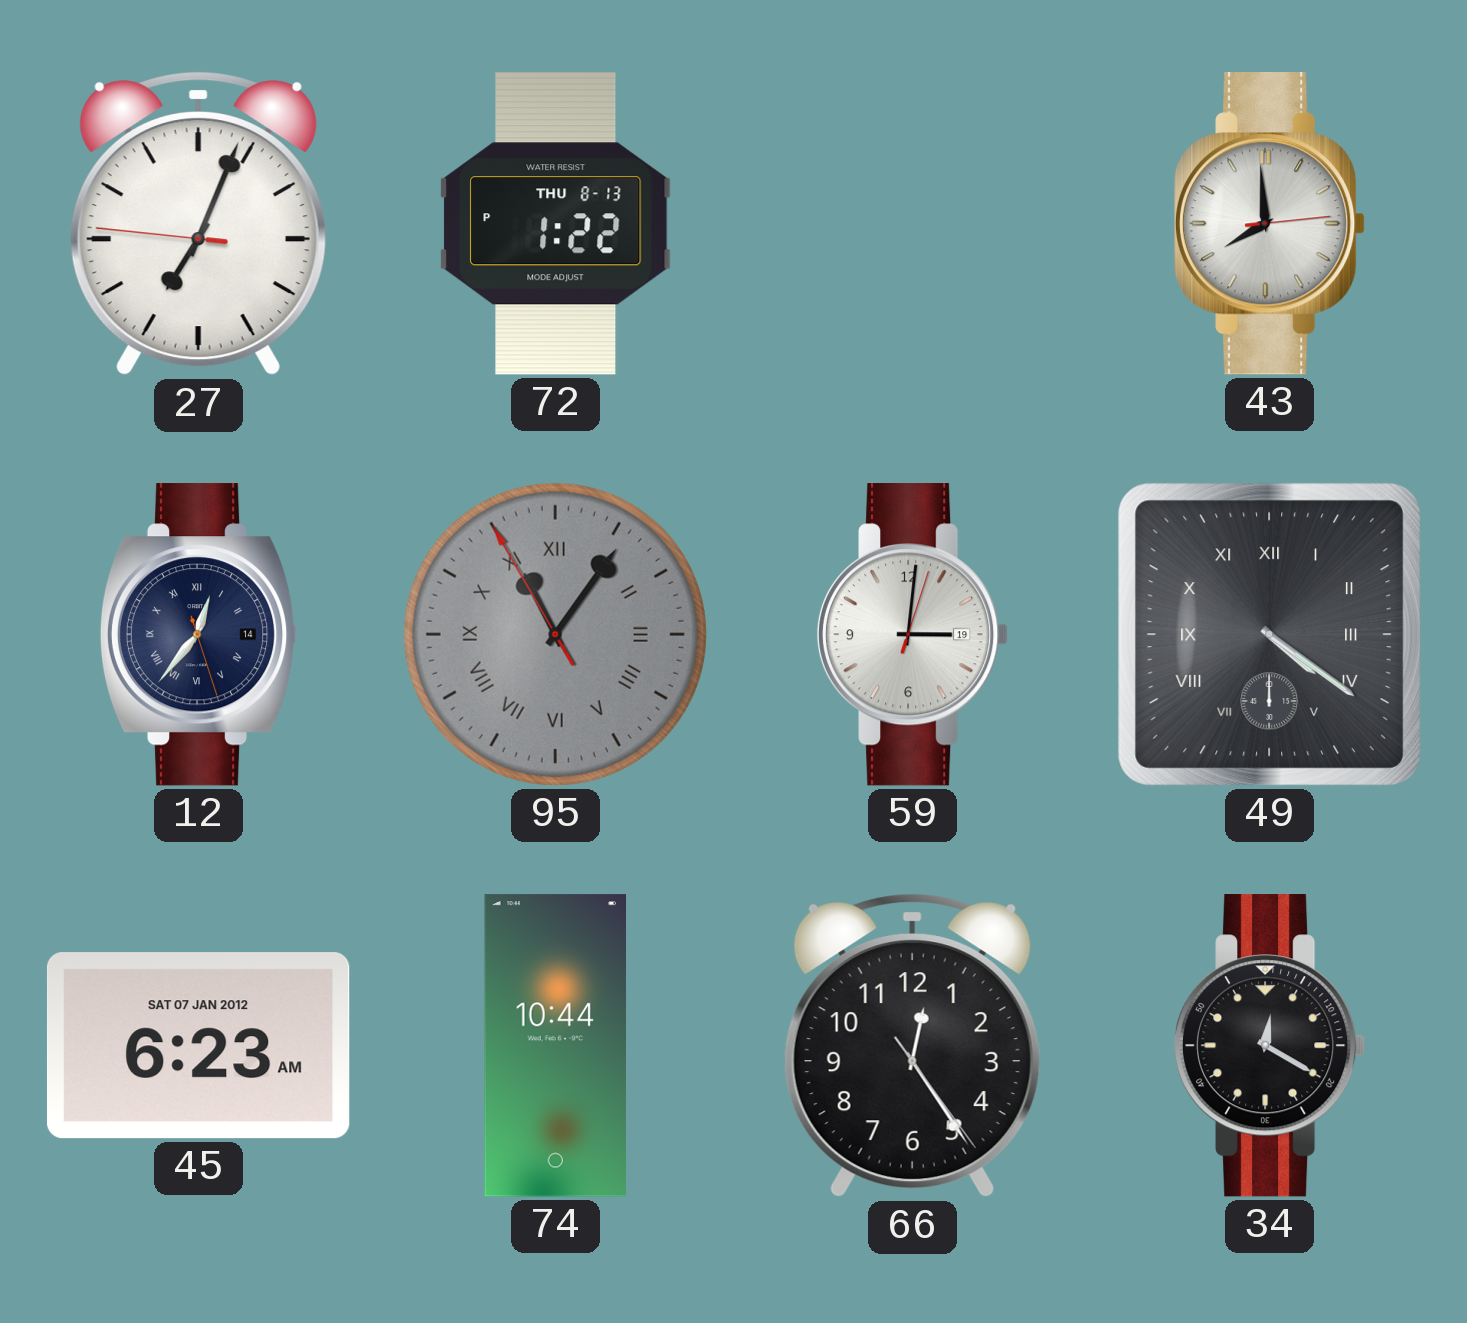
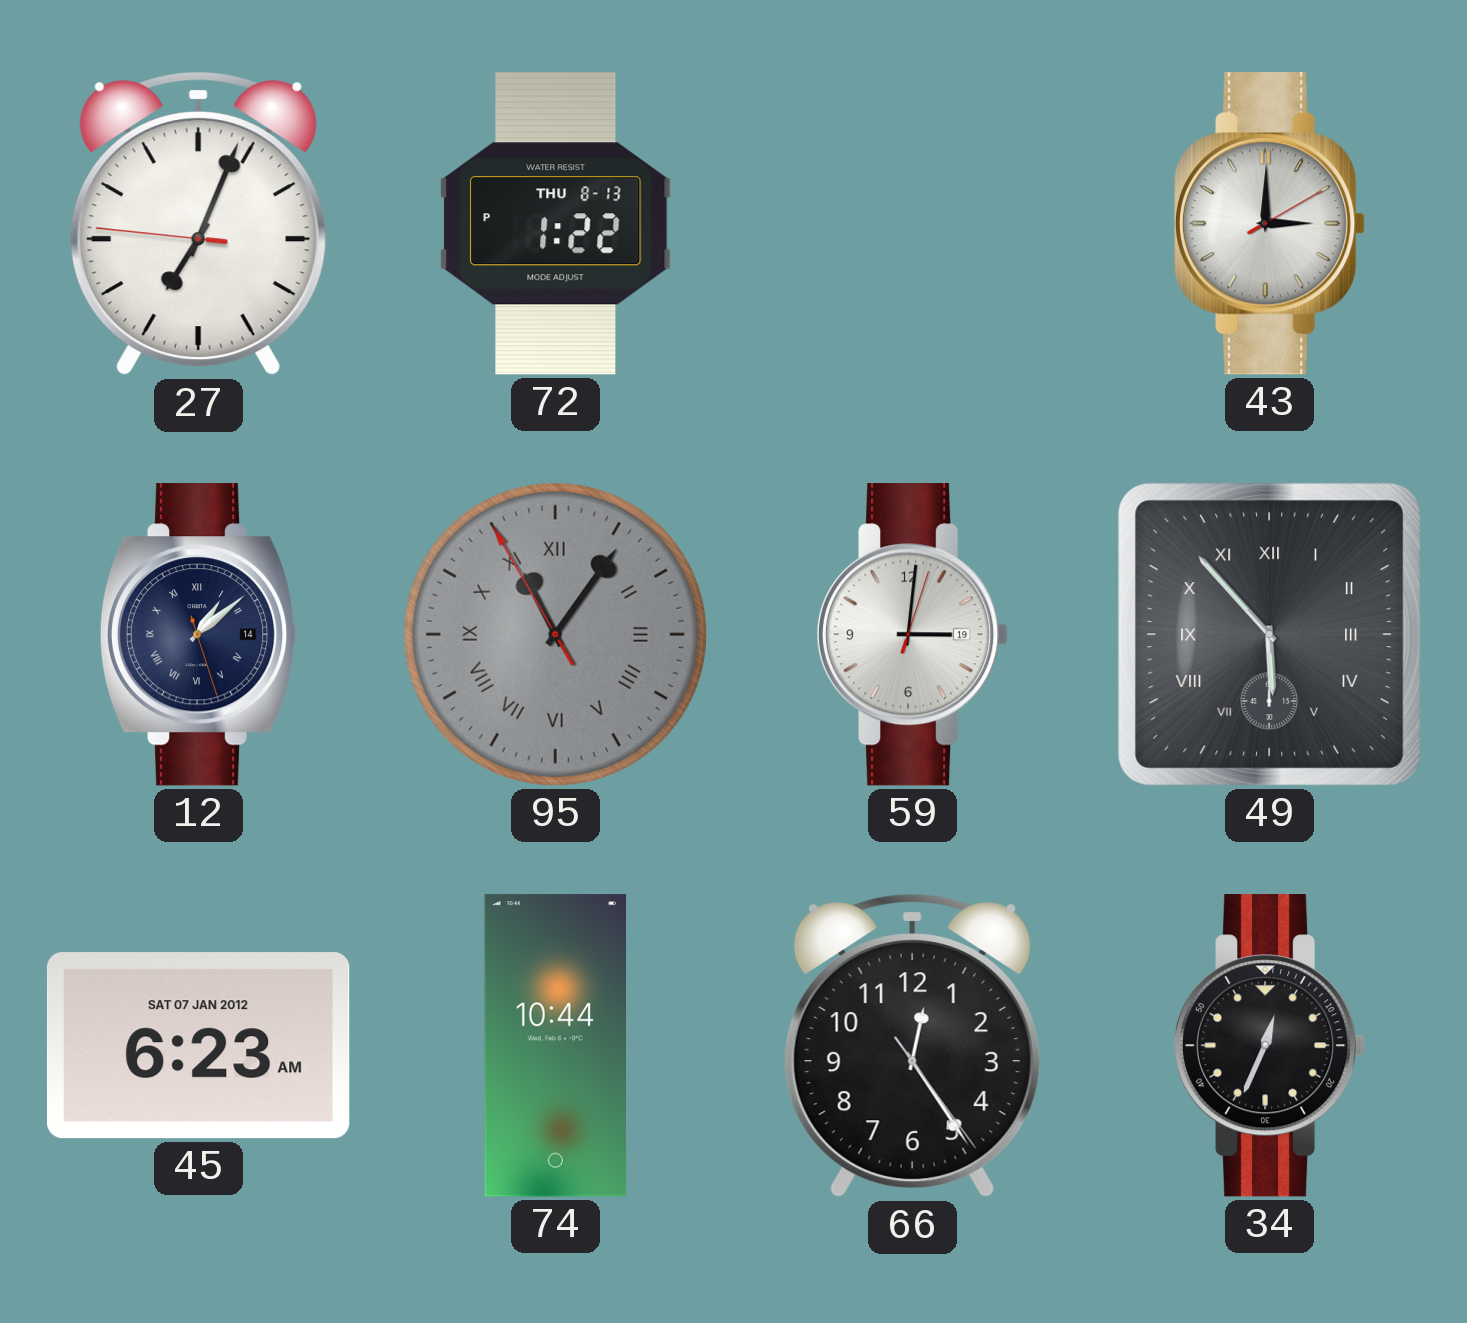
43: 7:59 -> 3:00 (1270, 224)
12: 12:36 -> 1:08 (199, 635)
49: 4:21 -> 5:53 (1269, 634)
34: 12:20 -> 12:34 (1270, 1046)
